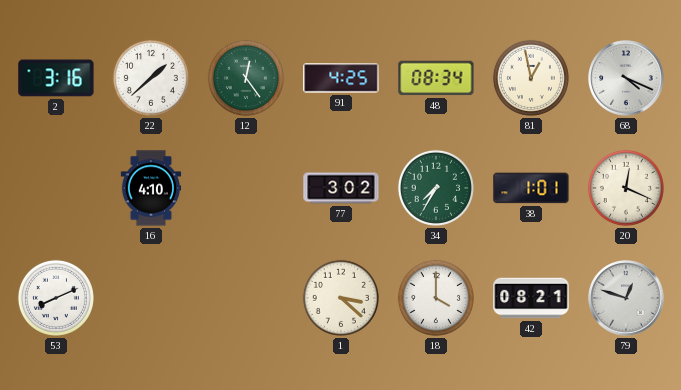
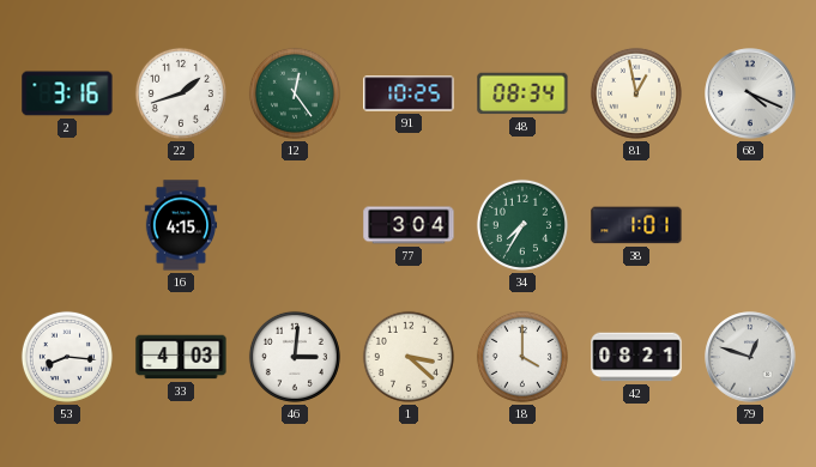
22: 1:38 -> 1:42 (181, 93)
91: 4:25 -> 10:25 (409, 93)
16: 4:10 -> 4:15 (181, 225)
77: 3:02 -> 3:04 (409, 225)
20: 12:19 -> none (626, 188)
53: 8:11 -> 8:16 (67, 357)
33: none -> 4:03 (181, 357)
46: none -> 3:01 (295, 357)
